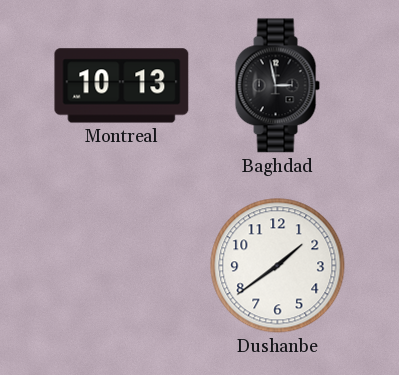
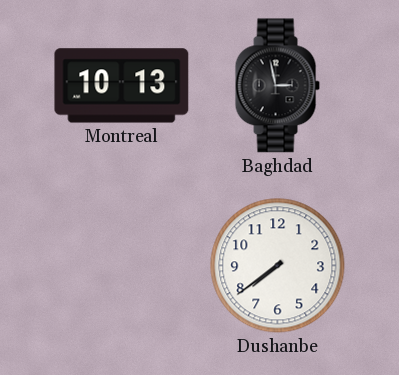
Dushanbe: 1:39 -> 7:39 (278, 266)
